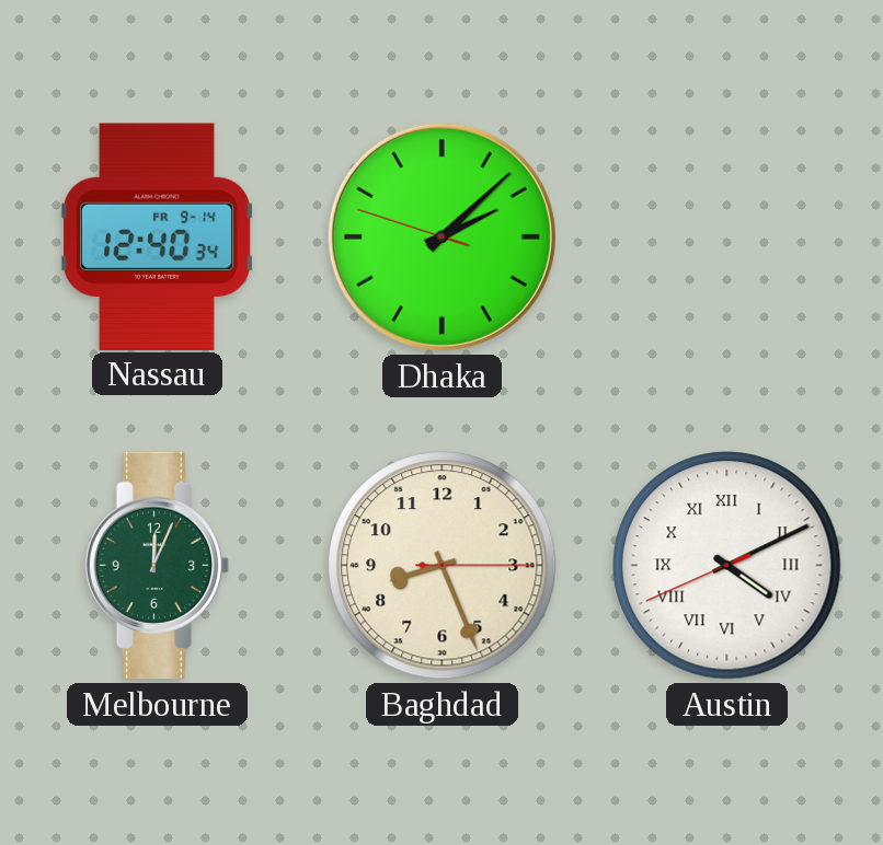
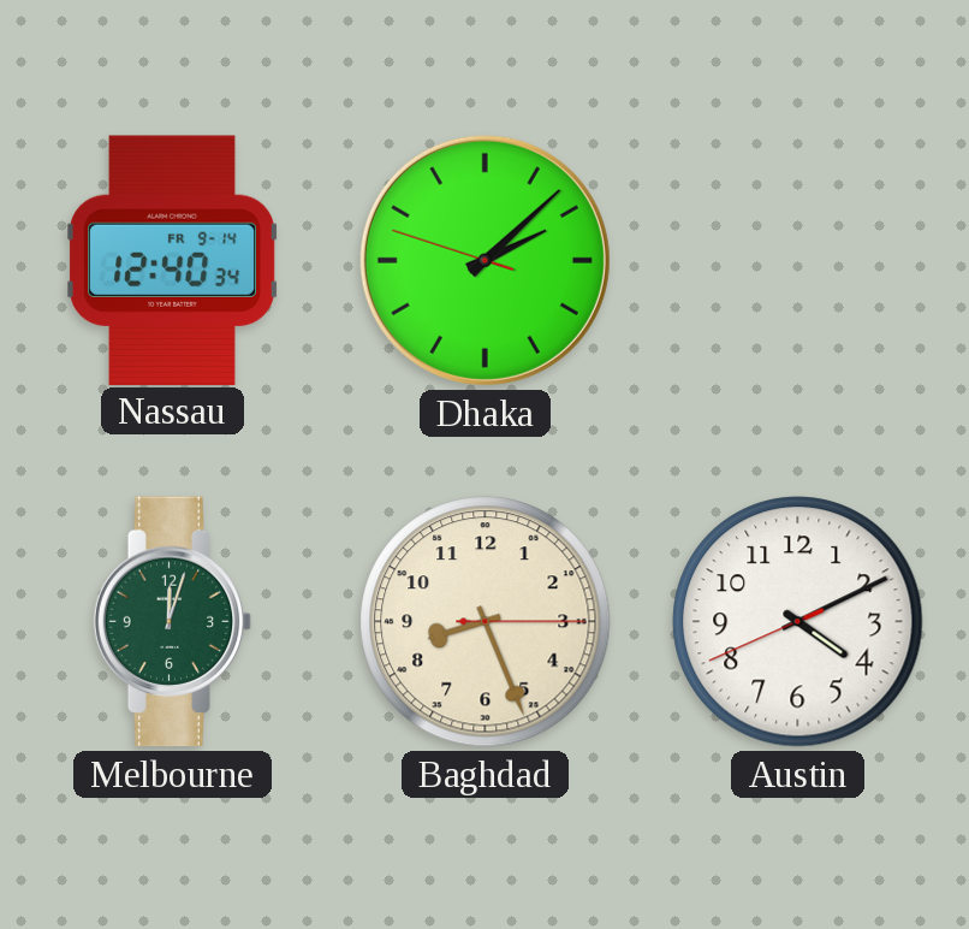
Melbourne: 12:04 -> 12:03 (173, 622)
Austin numerals: Roman -> Arabic (798, 622)
